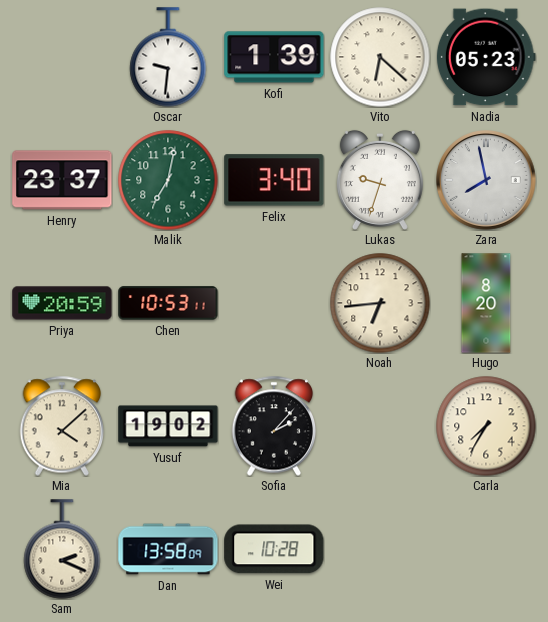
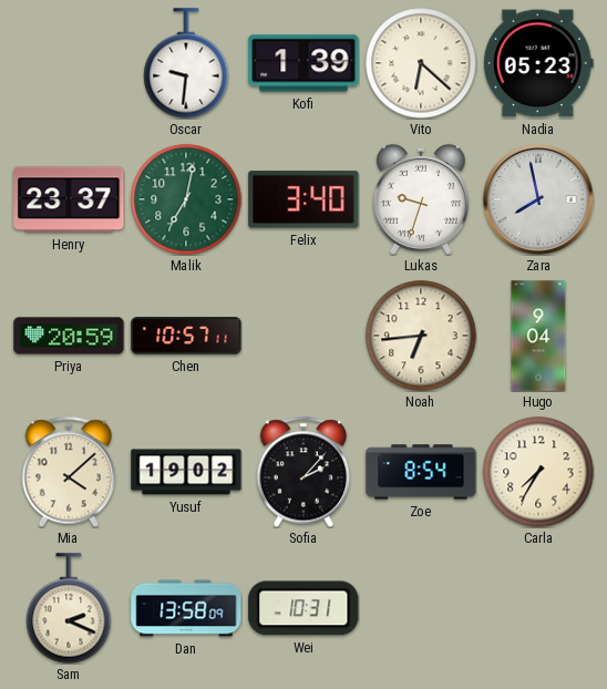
Chen: 10:53 -> 10:57 (186, 336)
Hugo: 8:20 -> 9:04 (538, 336)
Zoe: none -> 8:54 (421, 472)
Wei: 10:28 -> 10:31 (303, 608)
